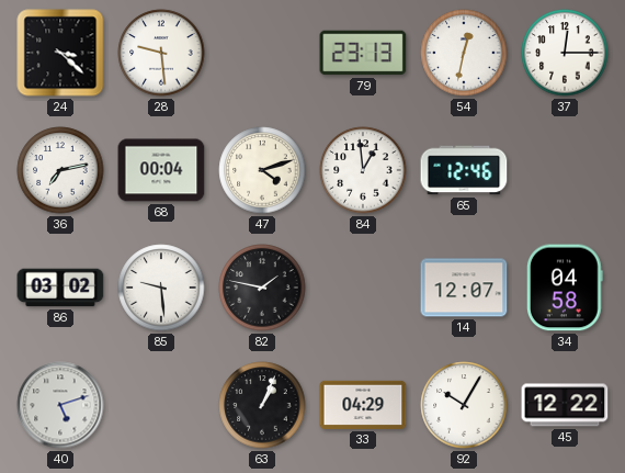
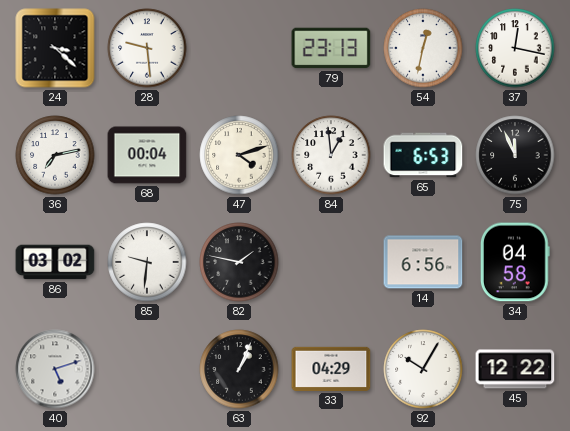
37: 12:15 -> 12:17 (515, 48)
65: 12:46 -> 6:53 (423, 155)
75: none -> 11:56 (515, 155)
85: 9:29 -> 9:31 (147, 262)
14: 12:07 -> 6:56 (423, 262)
